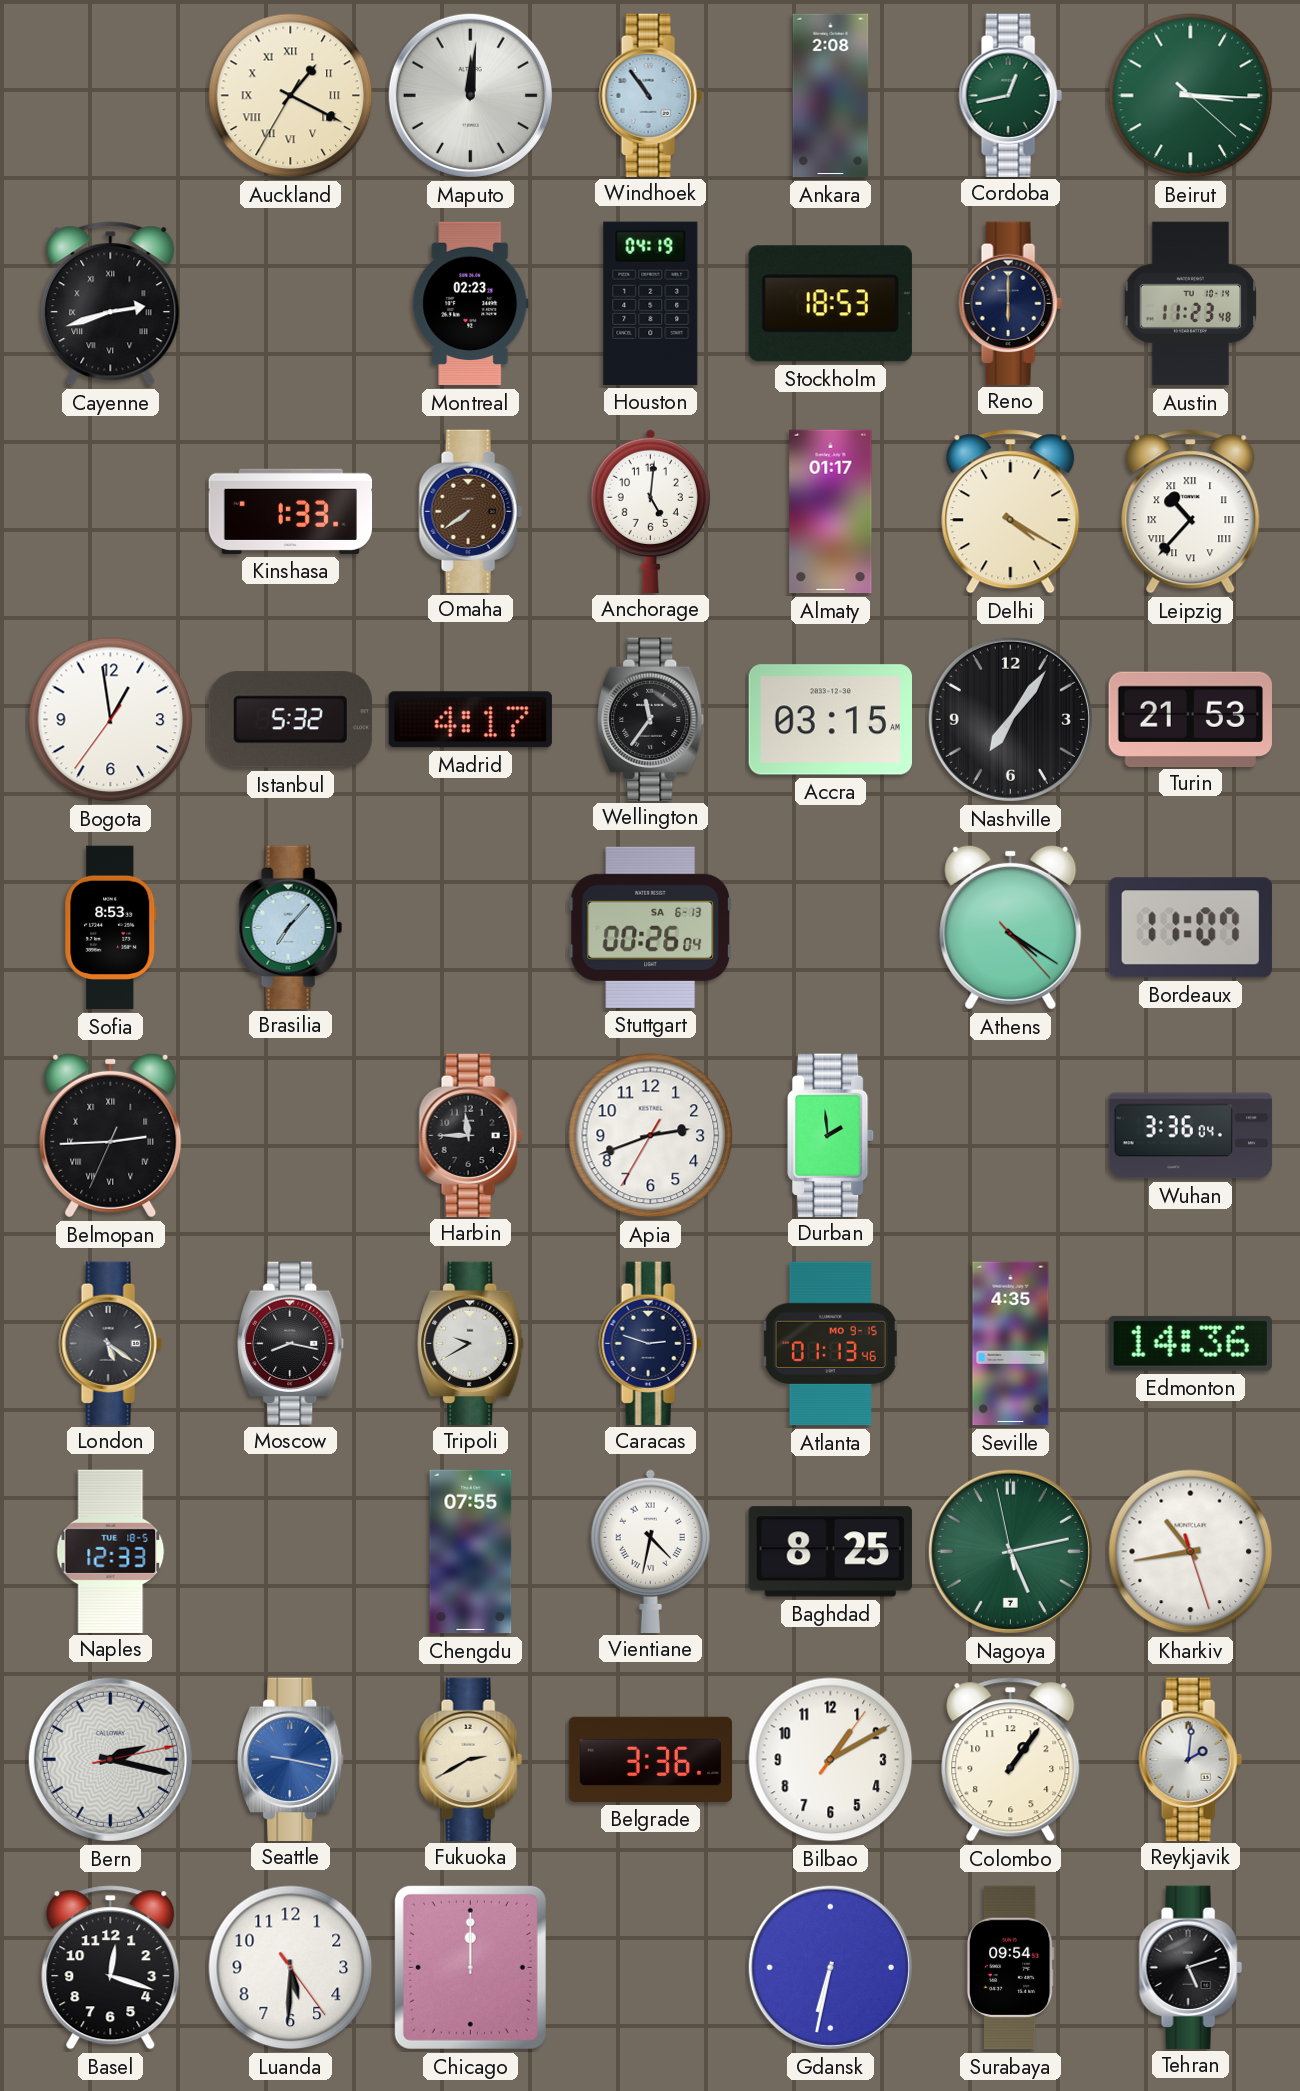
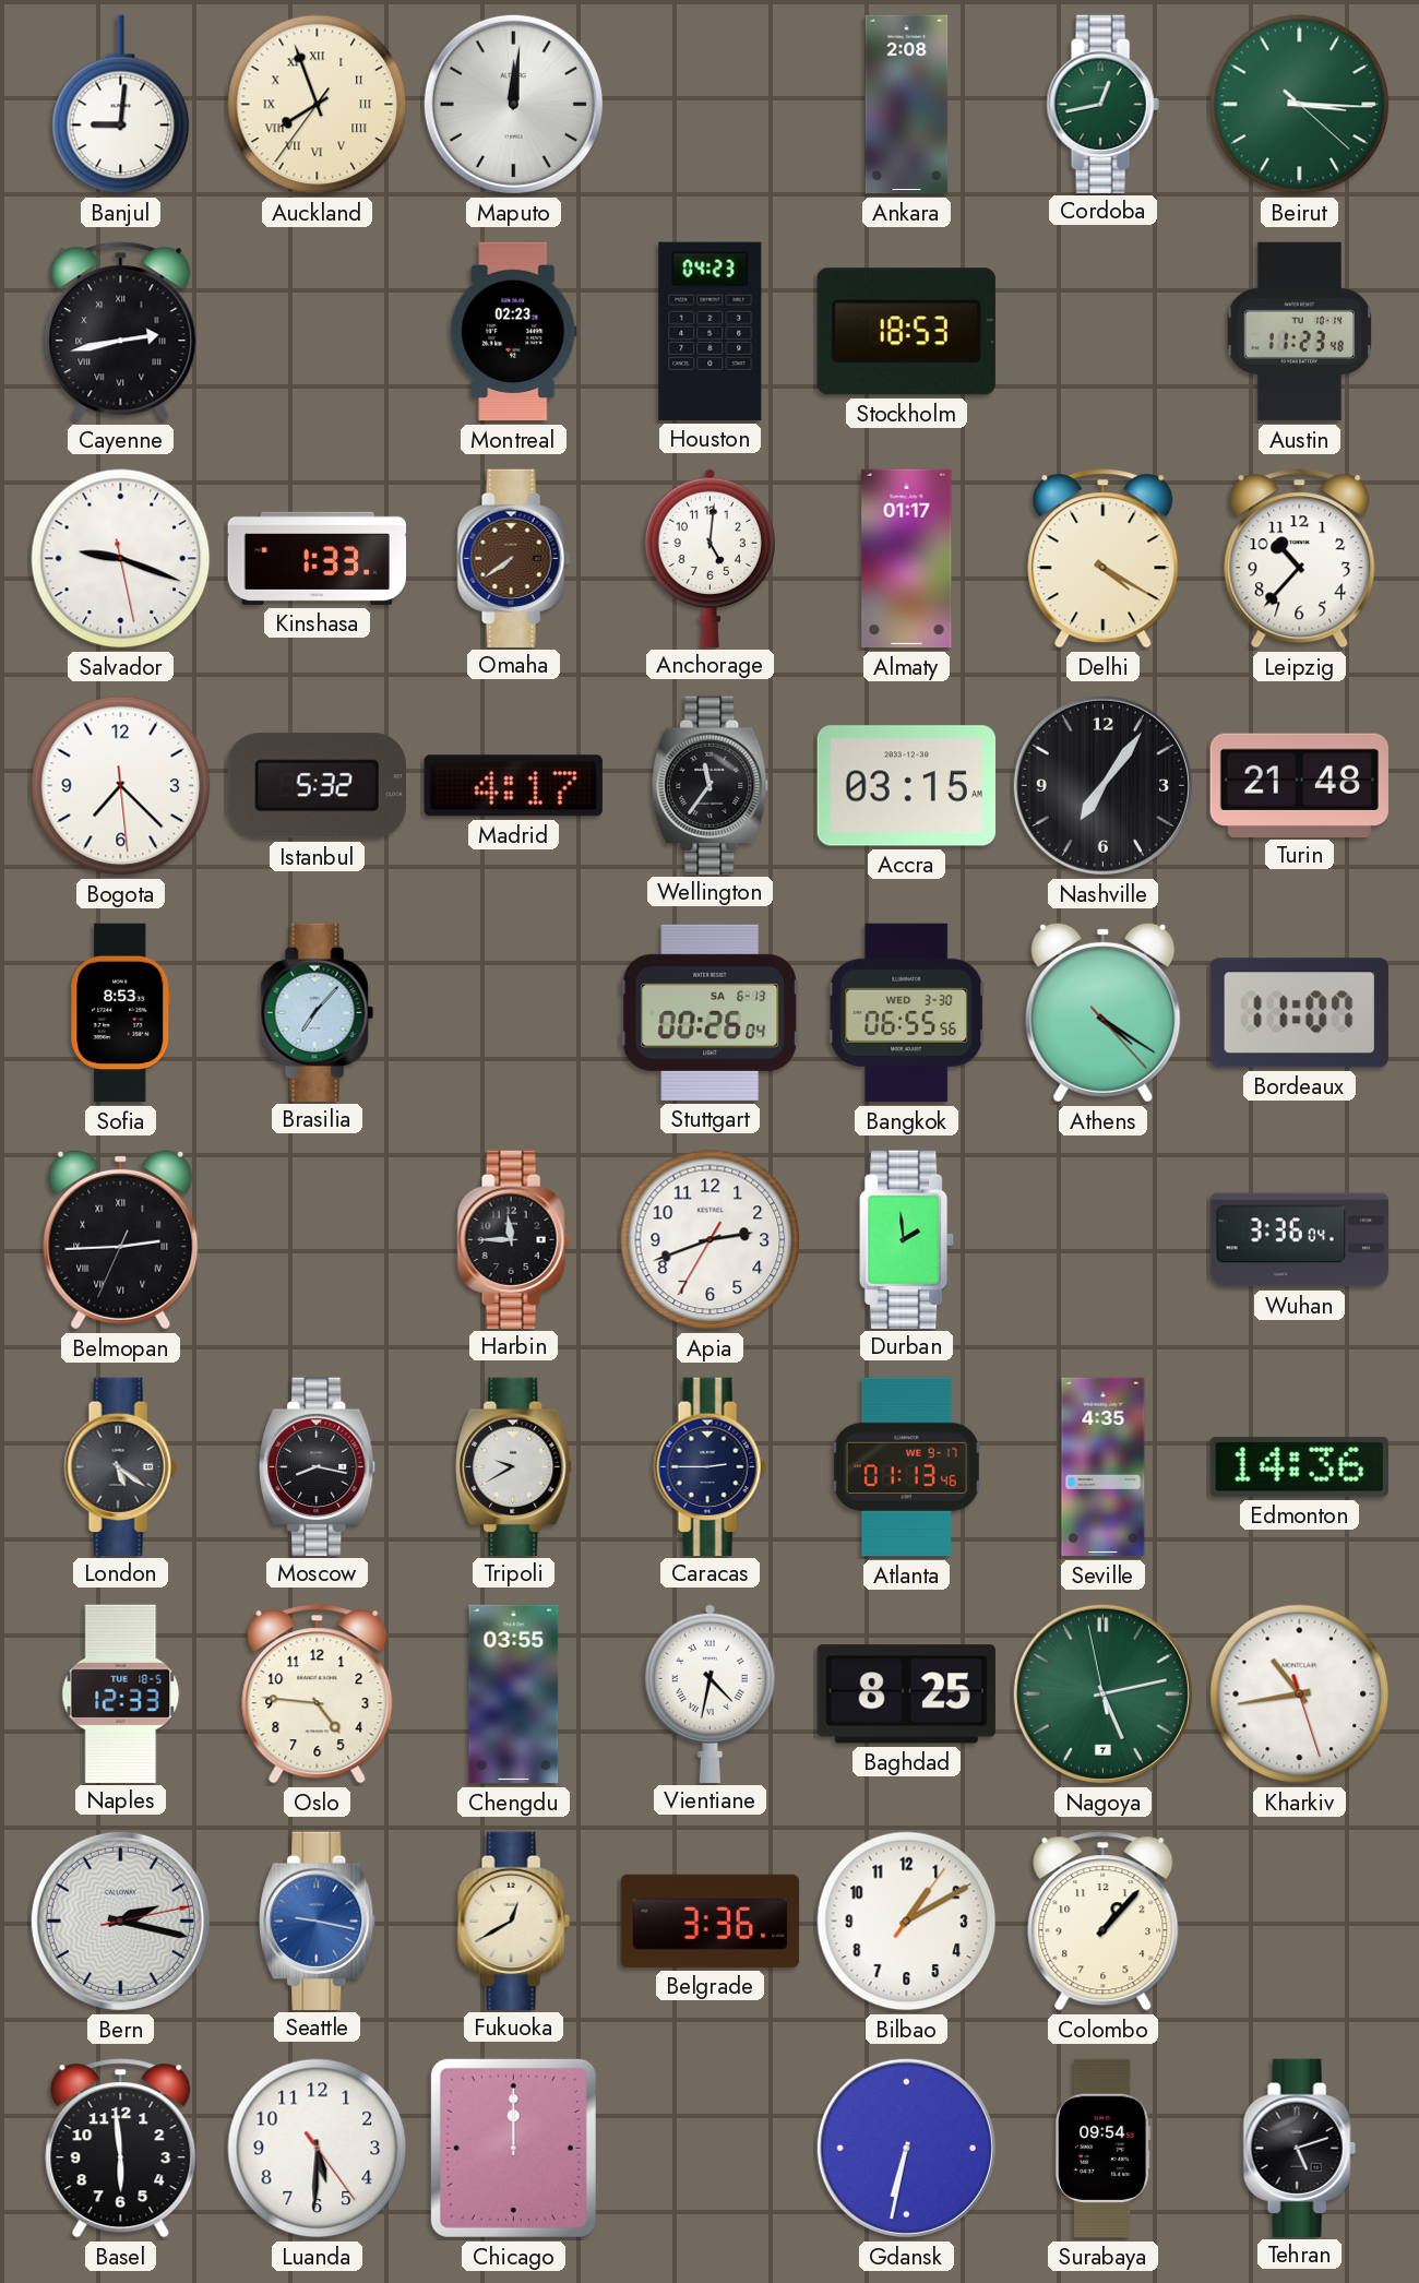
Banjul: none -> 9:01 (121, 105)
Auckland: 1:19 -> 7:56 (318, 105)
Windhoek: 10:54 -> none (650, 95)
Cayenne: 2:42 -> 2:43 (121, 332)
Houston: 04:19 -> 04:23 (711, 331)
Reno: 6:00 -> none (1010, 303)
Salvador: none -> 9:18 (121, 559)
Leipzig numerals: Roman -> Arabic (1300, 559)
Bogota: 12:58 -> 7:22 (121, 786)
Turin: 21:53 -> 21:48 (1299, 785)
Bangkok: none -> 06:55 (907, 1013)
Caracas: 2:48 -> 2:45 (709, 1466)
Atlanta date: MO 9-15 -> WE 9-17 (906, 1467)
Oslo: none -> 4:46 (318, 1695)
Chengdu: 07:55 -> 03:55 (514, 1695)
Fukuoka: 2:40 -> 12:40 (513, 1921)
Colombo: 1:06 -> 1:07 (1104, 1922)
Reykjavik: 2:01 -> none (1190, 1759)
Basel: 12:18 -> 5:59 (121, 2149)
